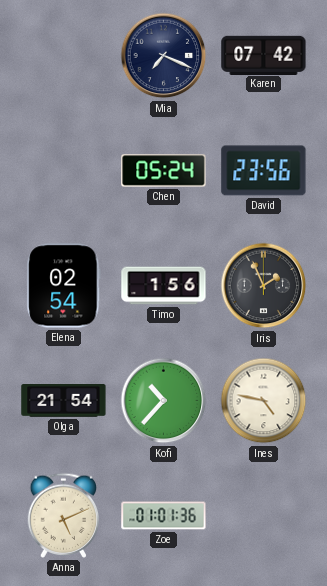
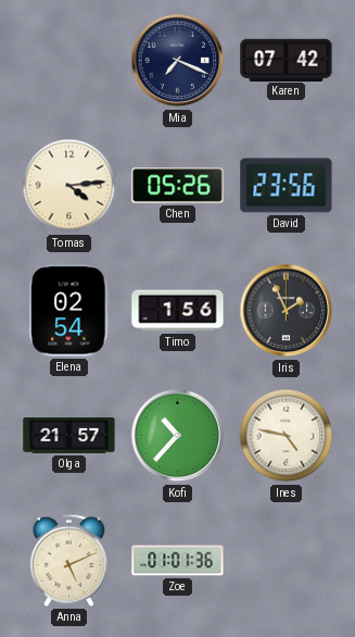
Tomas: none -> 4:14 (69, 186)
Chen: 05:24 -> 05:26 (178, 186)
Olga: 21:54 -> 21:57 (69, 436)
